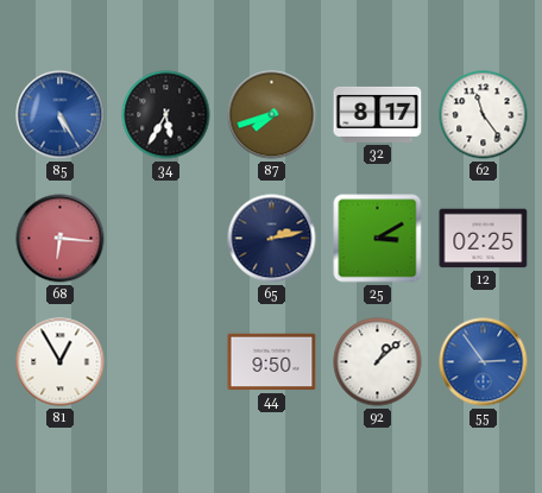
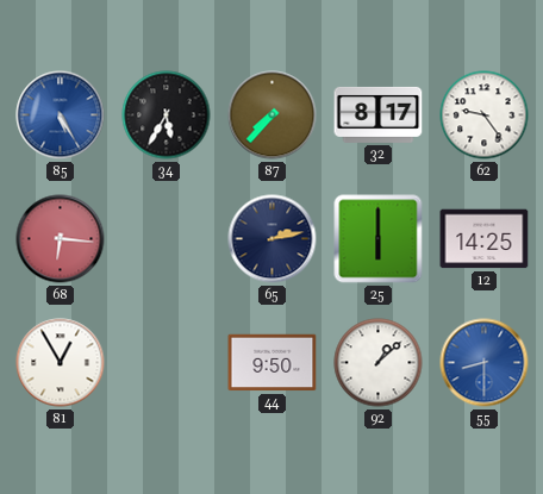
87: 7:42 -> 7:37 (273, 115)
62: 11:24 -> 9:24 (485, 115)
25: 3:10 -> 6:00 (379, 239)
12: 02:25 -> 14:25 (485, 239)
55: 2:54 -> 8:30 (485, 363)
